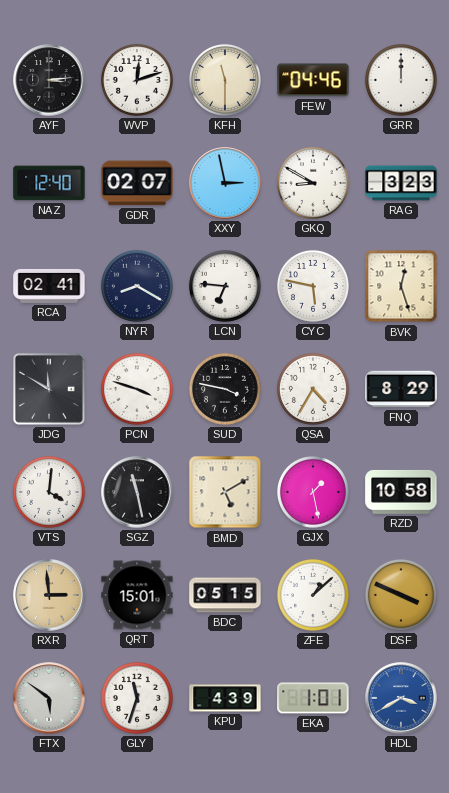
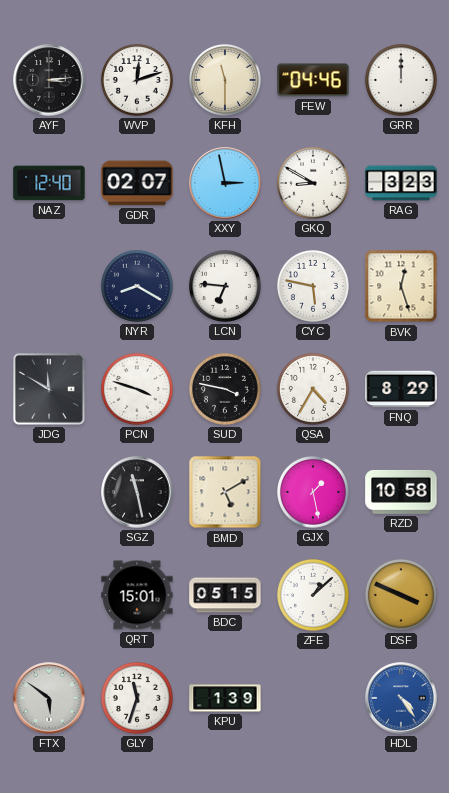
RCA: 02:41 -> none (49, 286)
VTS: 4:01 -> none (49, 492)
RXR: 2:59 -> none (49, 595)
KPU: 4:39 -> 1:39 (225, 698)
EKA: 1:01 -> none (313, 698)
HDL: 3:40 -> 4:24 (401, 698)
